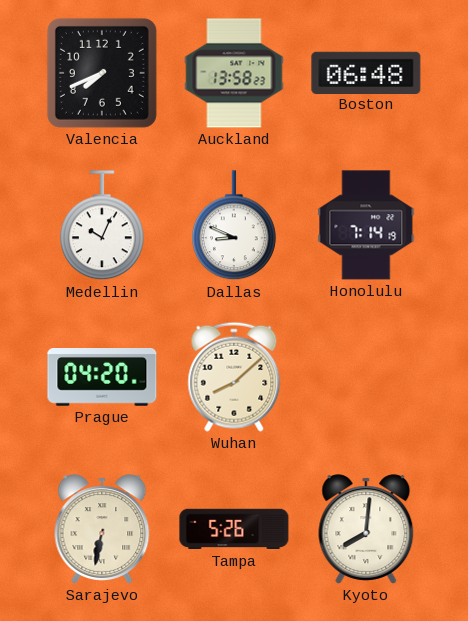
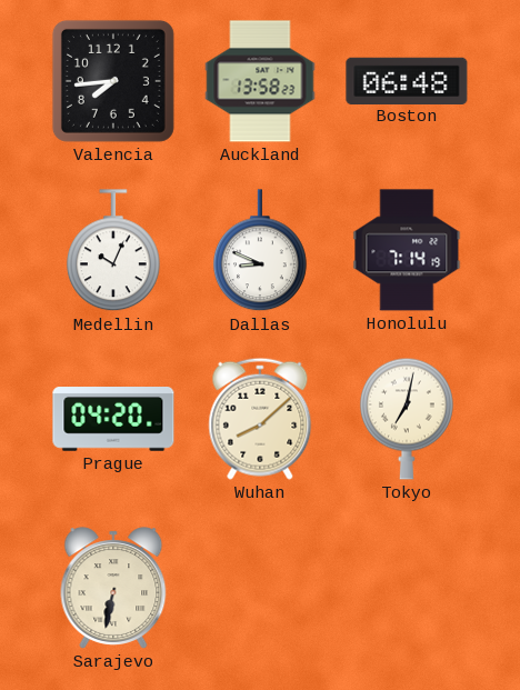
Valencia: 7:41 -> 7:44 (113, 81)
Tokyo: none -> 7:02 (407, 419)
Tampa: 5:26 -> none (234, 529)
Kyoto: 8:01 -> none (366, 529)
